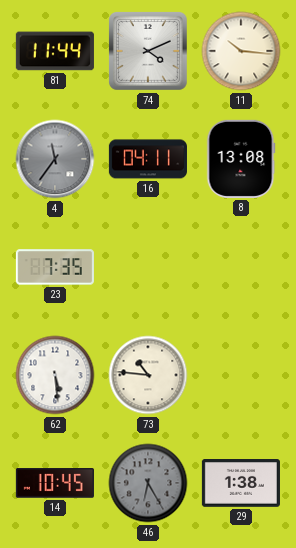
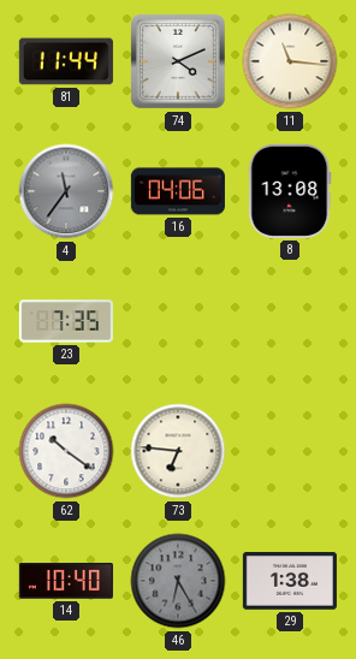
11: 10:16 -> 11:16 (290, 61)
16: 04:11 -> 04:06 (178, 191)
62: 5:29 -> 10:21 (66, 451)
73: 10:46 -> 6:46 (178, 451)
14: 10:45 -> 10:40 (66, 581)
